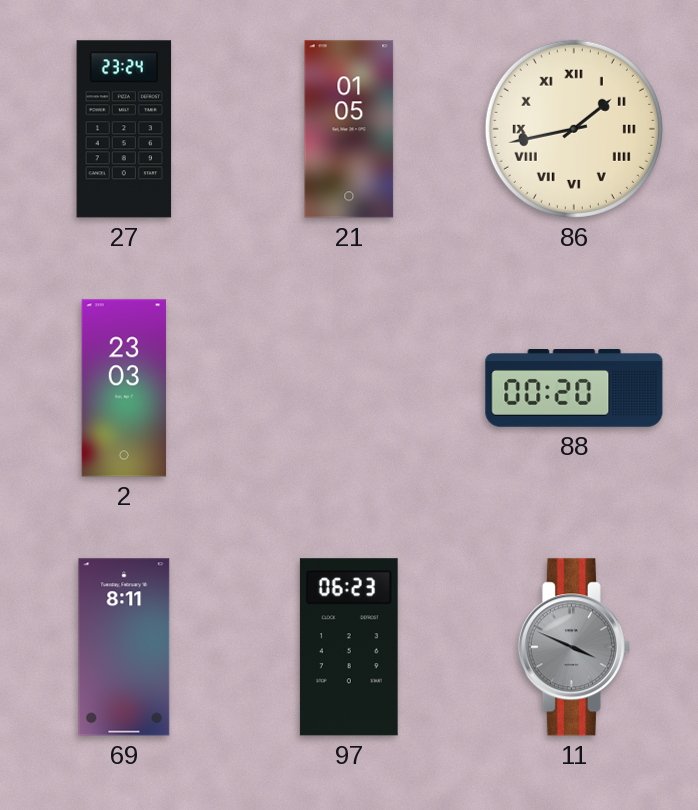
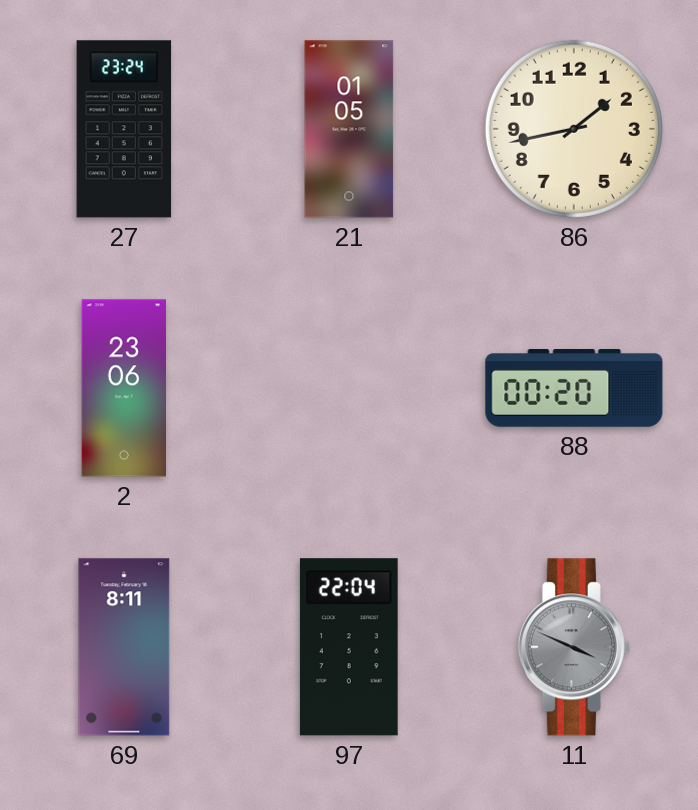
86 numerals: Roman -> Arabic (574, 129)
2: 23:03 -> 23:06 (124, 388)
97: 06:23 -> 22:04 (349, 647)
